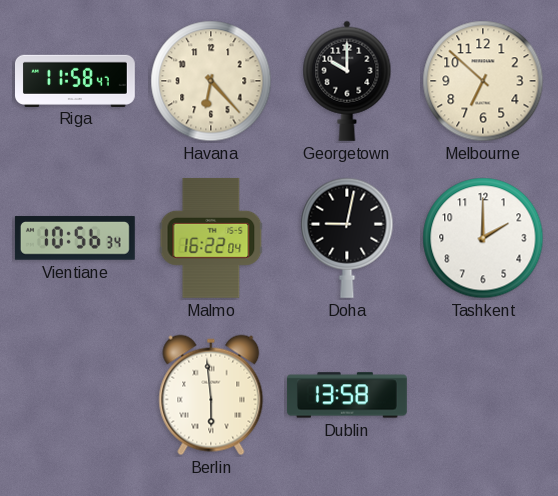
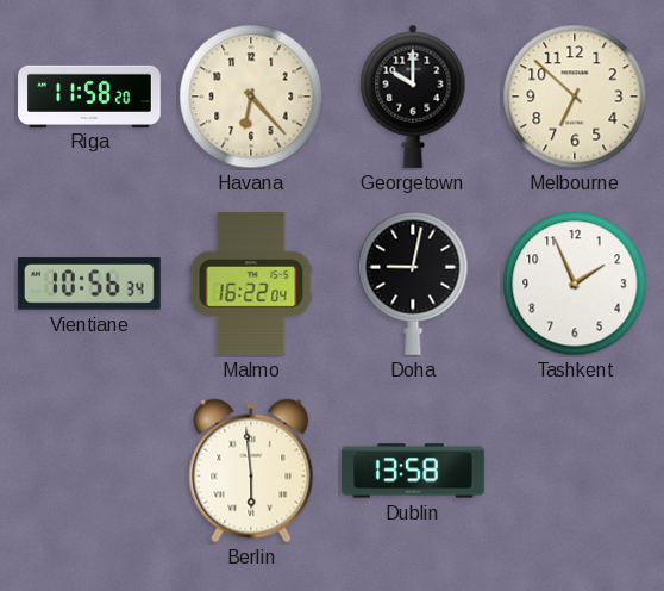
Riga: 11:58:47 -> 11:58:20 (90, 95)
Tashkent: 2:00 -> 1:56 (575, 284)
